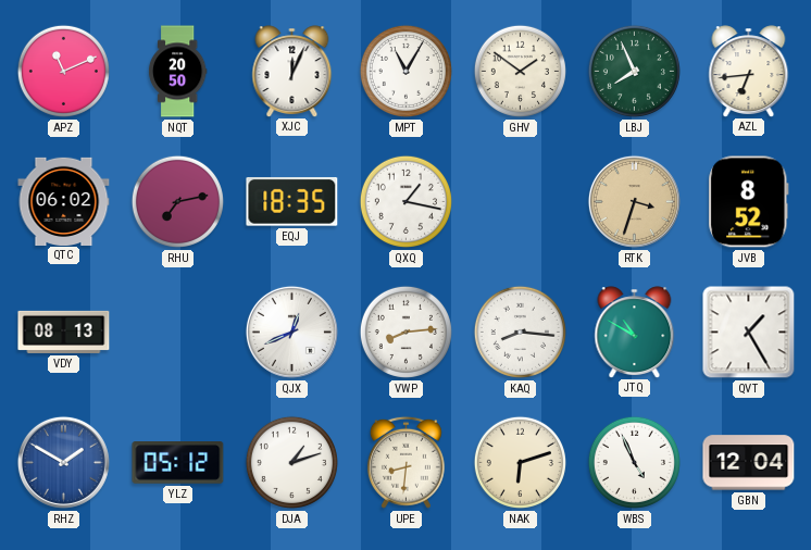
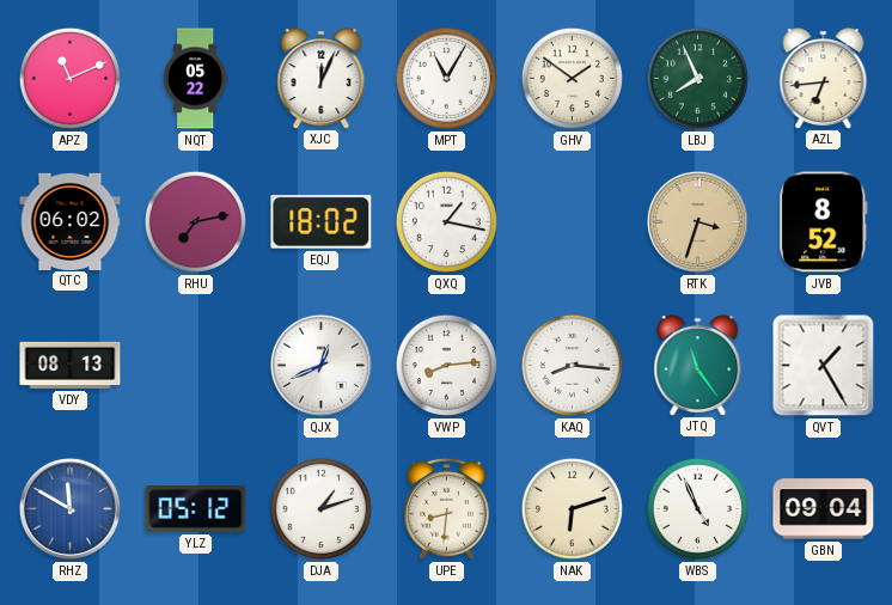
NQT: 20:50 -> 05:22 (195, 79)
EQJ: 18:35 -> 18:02 (322, 222)
JTQ: 10:50 -> 11:24 (698, 365)
RHZ: 1:50 -> 11:50 (69, 508)
GBN: 12:04 -> 09:04 (824, 509)
